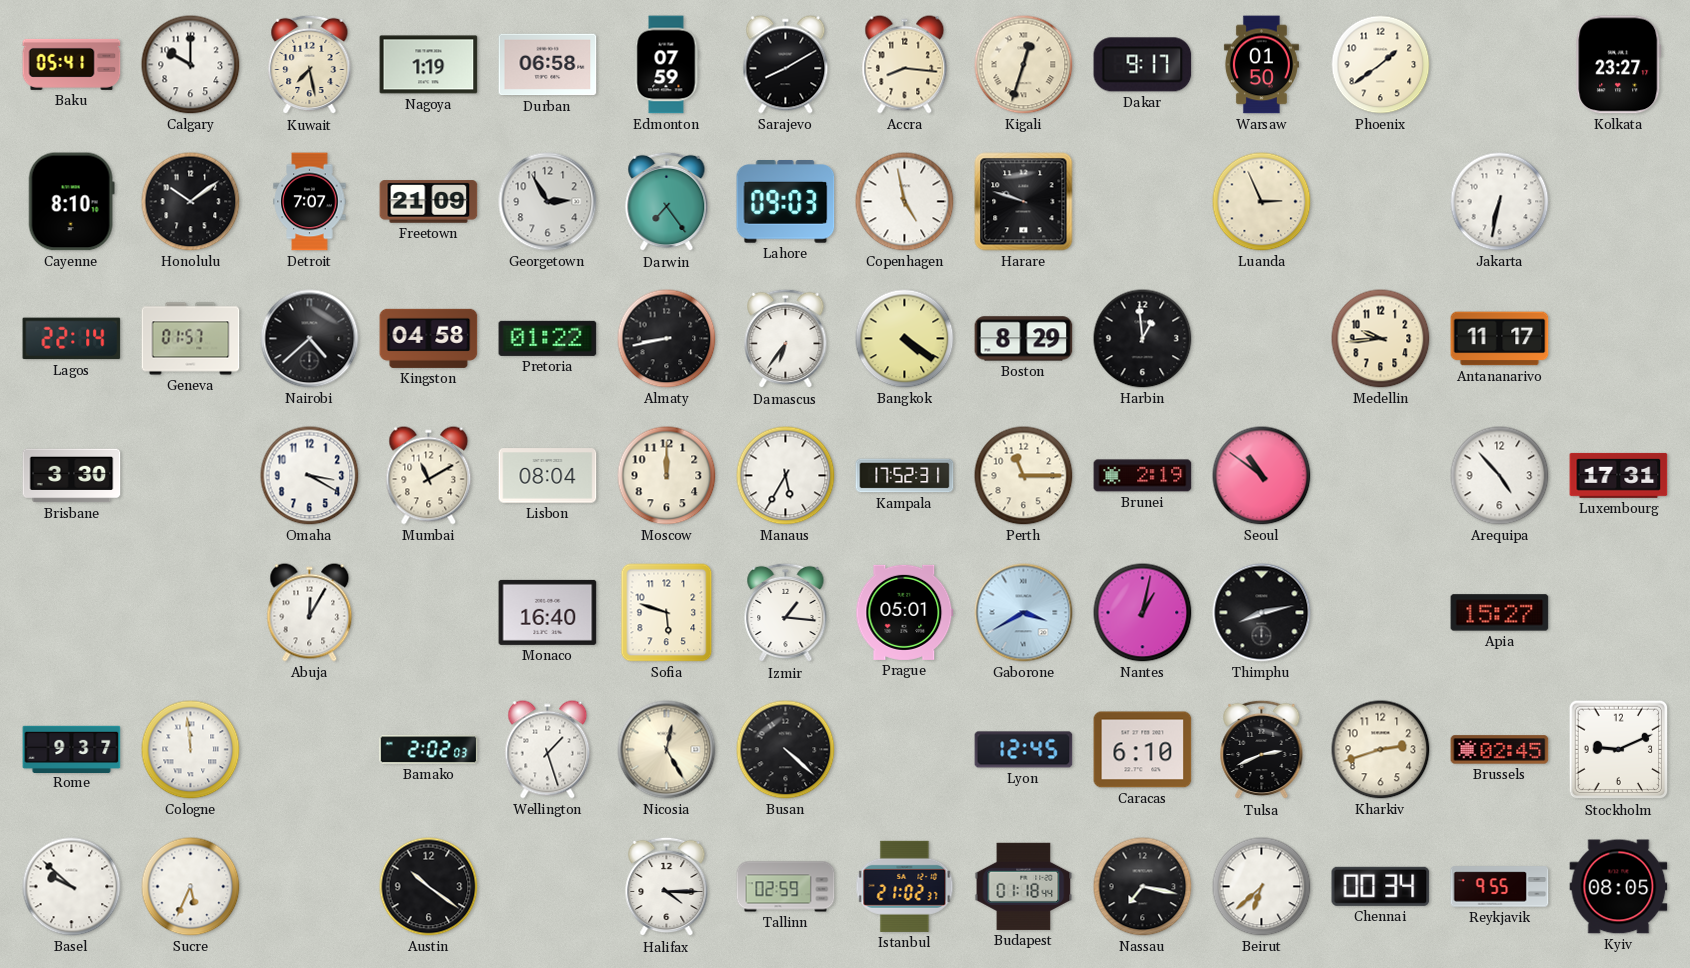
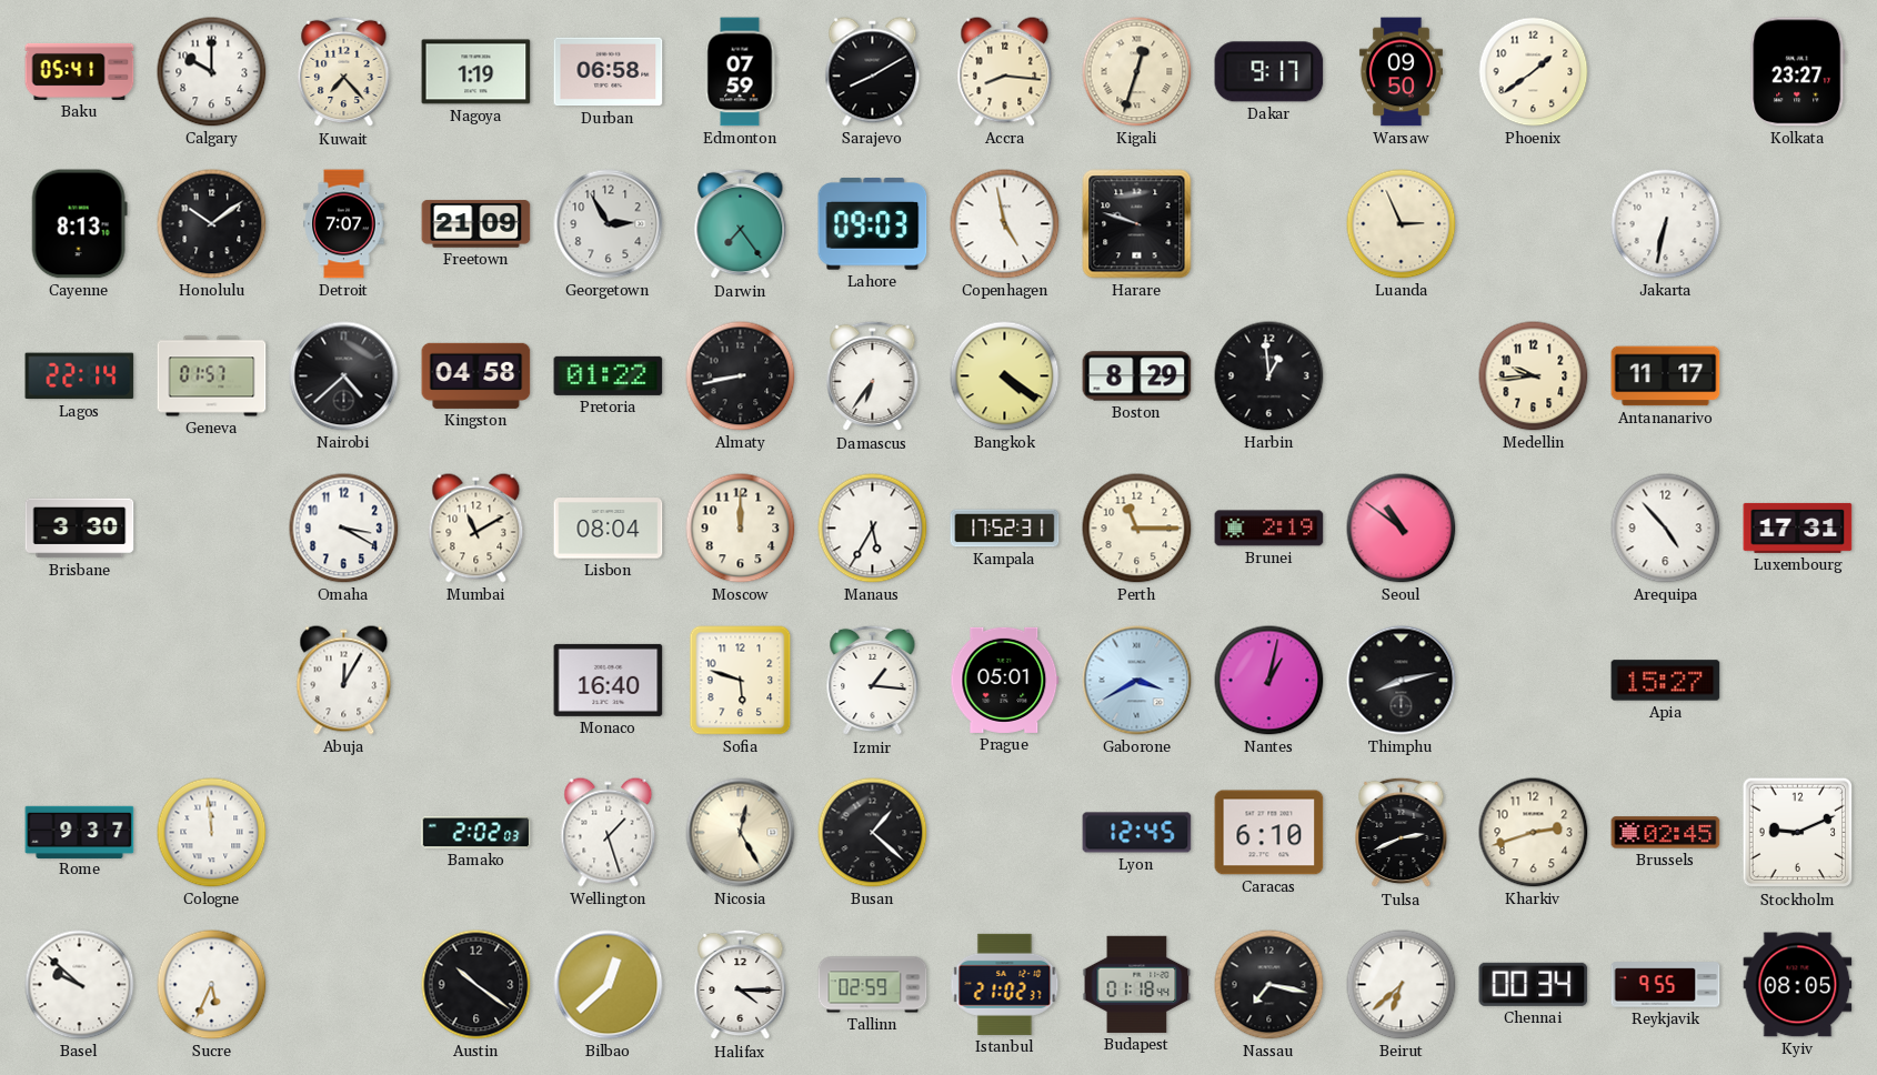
Kuwait: 7:28 -> 7:23 (344, 72)
Warsaw: 01:50 -> 09:50 (1401, 72)
Cayenne: 8:10 -> 8:13 (79, 224)
Busan: 4:22 -> 1:22 (873, 833)
Bilbao: none -> 12:38 (609, 985)
